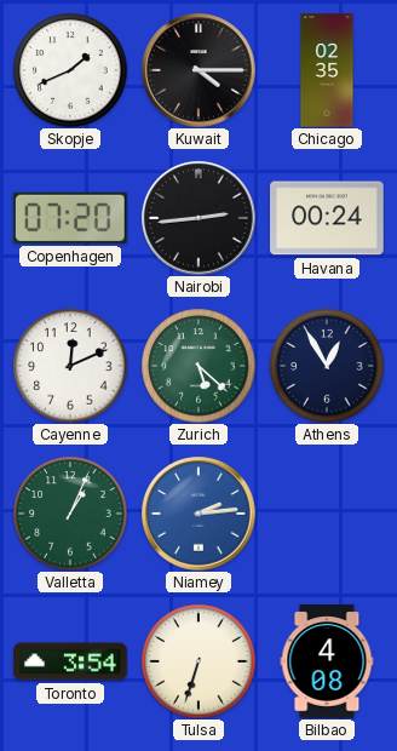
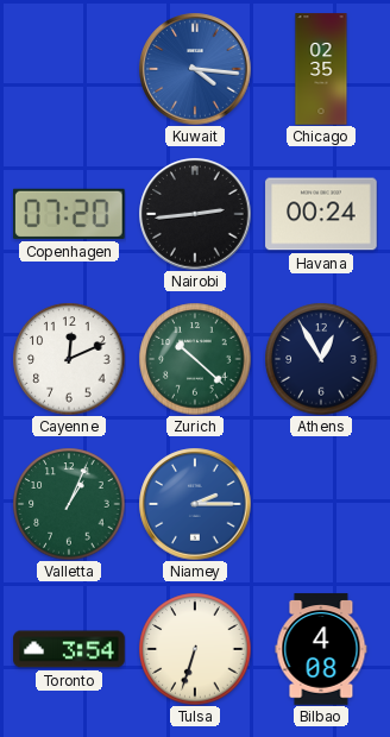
Skopje: 1:41 -> none (70, 70)
Kuwait: 4:15 -> 4:16 (195, 69)
Kuwait dial: black -> blue (195, 69)
Zurich: 5:22 -> 10:22 (195, 359)
Niamey: 2:14 -> 2:15 (195, 504)
